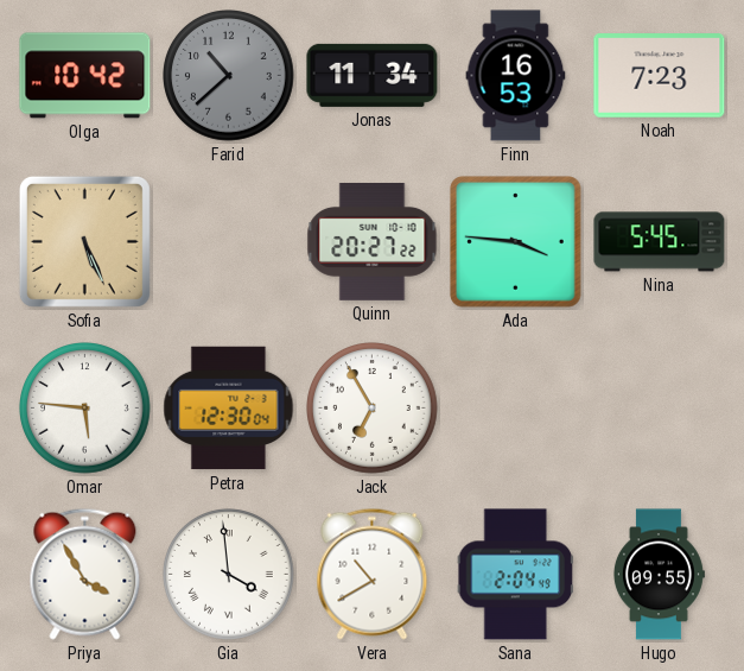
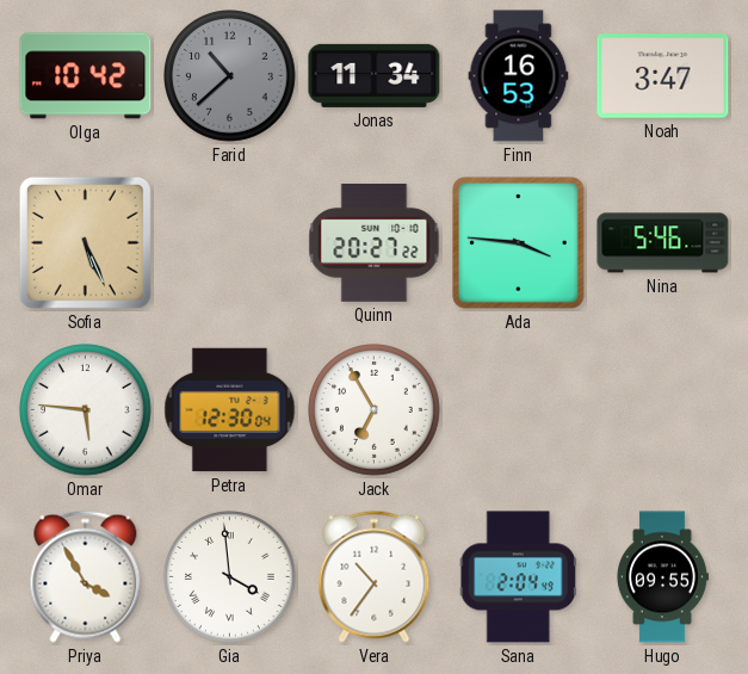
Noah: 7:23 -> 3:47 (663, 76)
Nina: 5:45 -> 5:46 (663, 243)
Vera: 10:40 -> 10:36 (375, 576)
